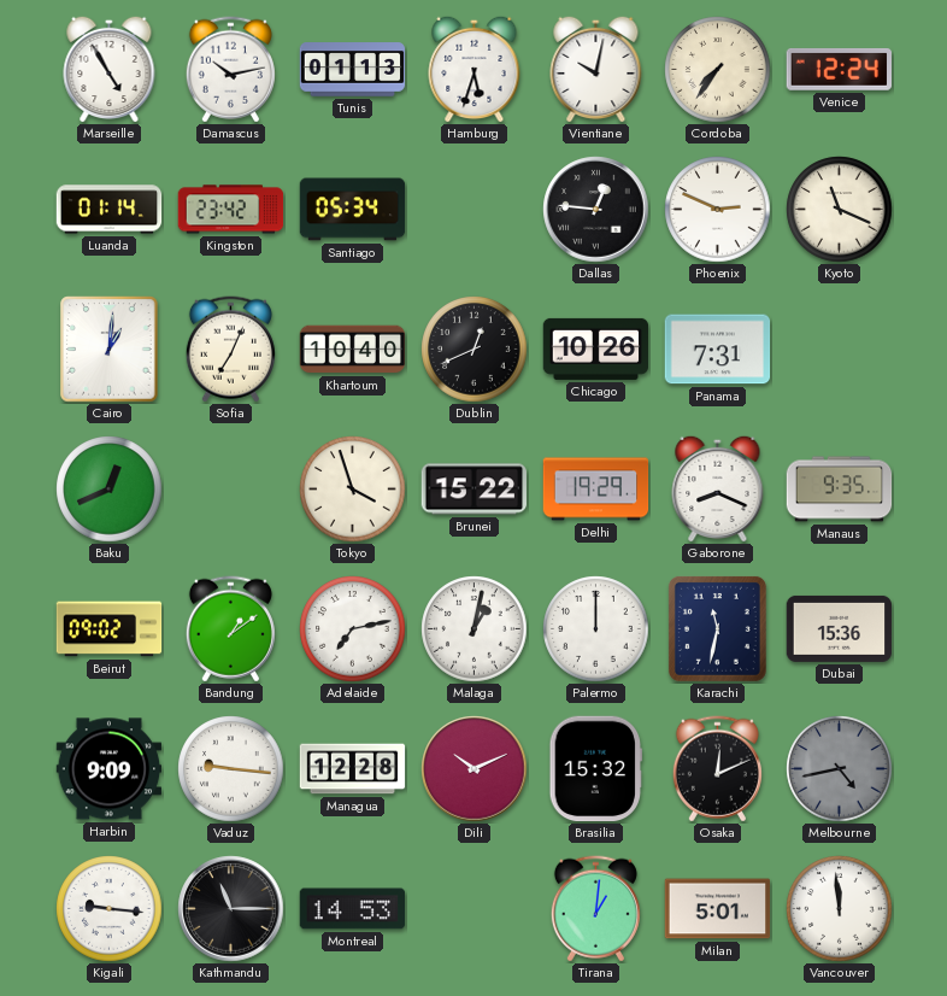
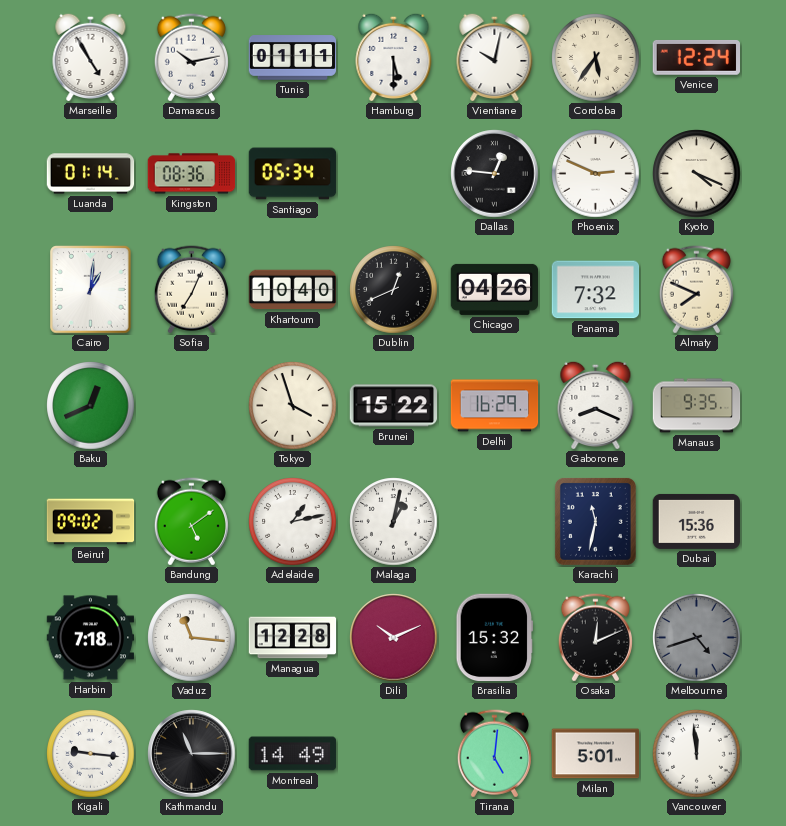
Tunis: 01:13 -> 01:11 (293, 58)
Hamburg: 5:33 -> 5:30 (394, 57)
Cordoba: 7:36 -> 5:36 (596, 58)
Kingston: 23:42 -> 08:36 (192, 174)
Kyoto: 11:19 -> 4:19 (697, 174)
Chicago: 10:26 -> 04:26 (495, 289)
Panama: 7:31 -> 7:32 (596, 290)
Almaty: none -> 7:49 (696, 290)
Delhi: 19:29 -> 16:29 (495, 406)
Bandung: 1:09 -> 5:09 (191, 522)
Adelaide: 7:13 -> 1:13 (293, 522)
Palermo: 12:00 -> none (596, 629)
Harbin: 9:09 -> 7:18 (91, 638)
Vaduz: 9:16 -> 11:16 (192, 638)
Melbourne: 4:43 -> 4:42 (697, 638)
Montreal: 14:53 -> 14:49 (293, 754)
Tirana: 1:01 -> 5:01 (494, 754)
